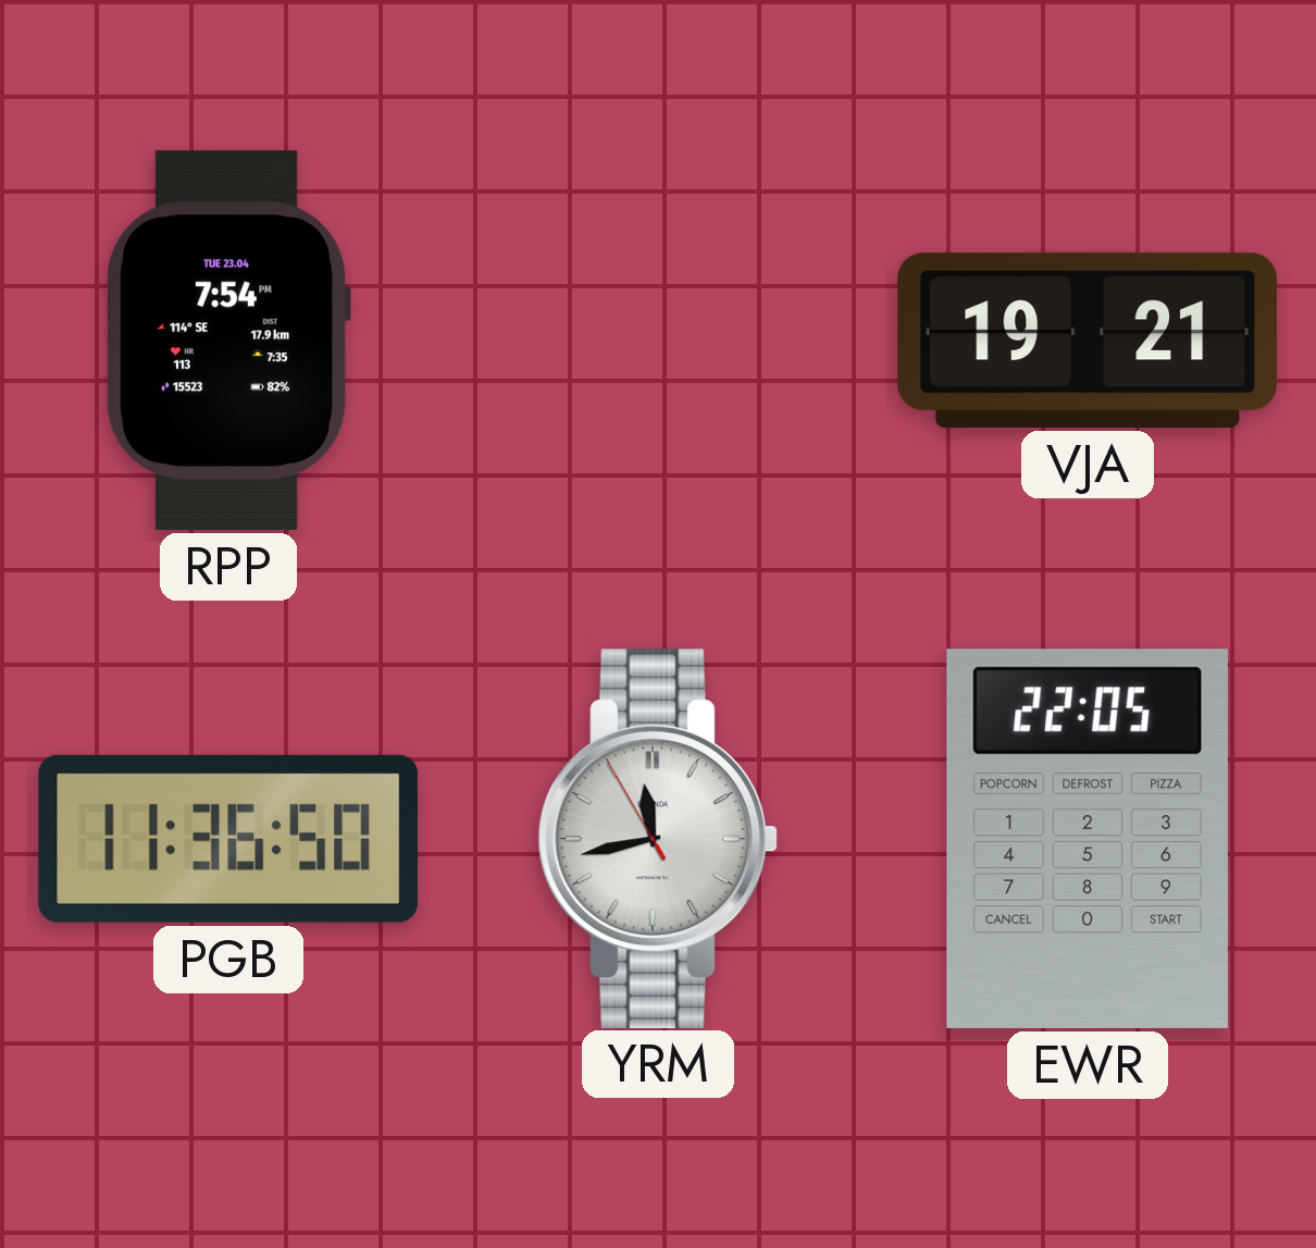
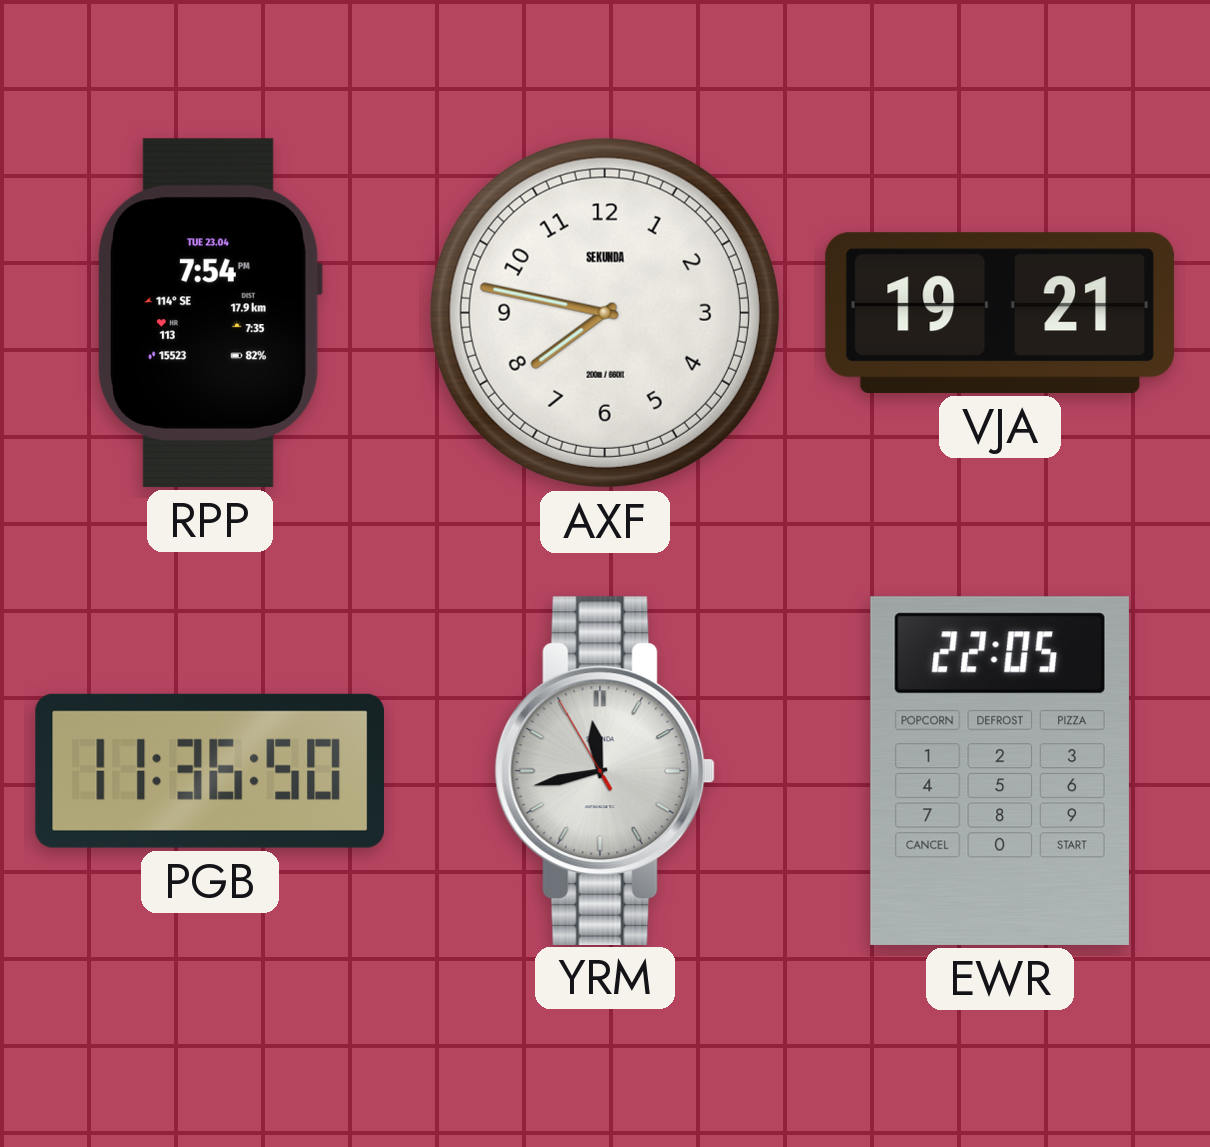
AXF: none -> 7:47 (605, 313)
